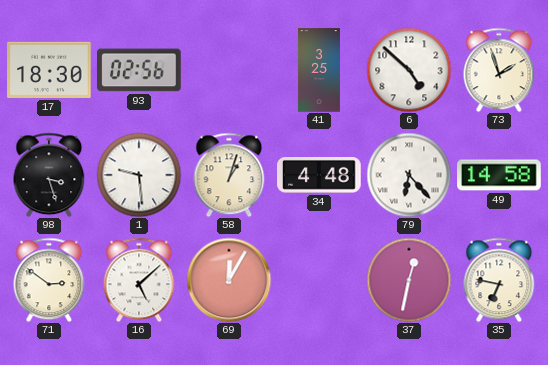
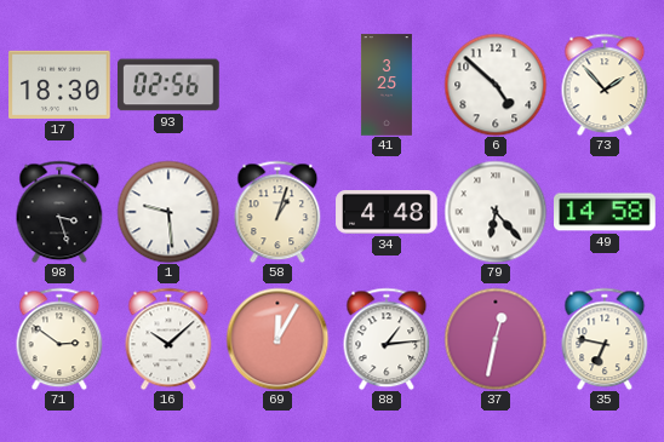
73: 1:57 -> 1:53 (605, 85)
16: 5:08 -> 10:08 (168, 339)
88: none -> 1:14 (387, 339)
